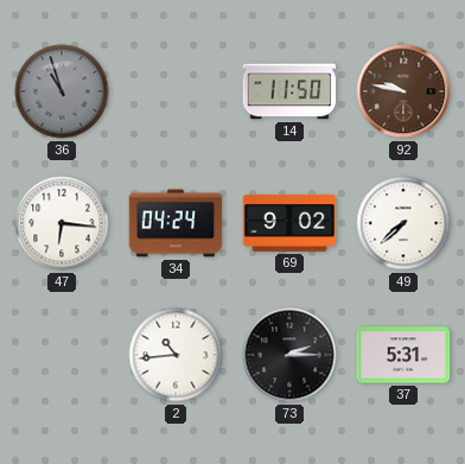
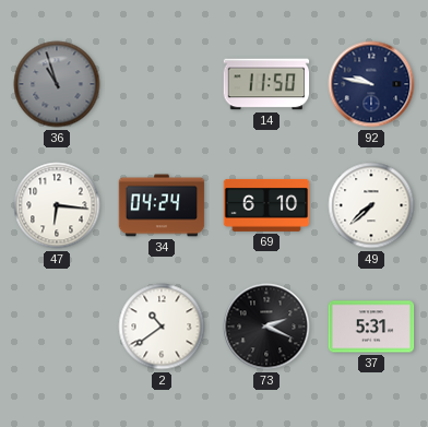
92 dial: brown -> navy (371, 84)
69: 9:02 -> 6:10 (266, 205)
2: 10:44 -> 10:39 (162, 327)
73: 2:15 -> 2:19 (266, 327)
